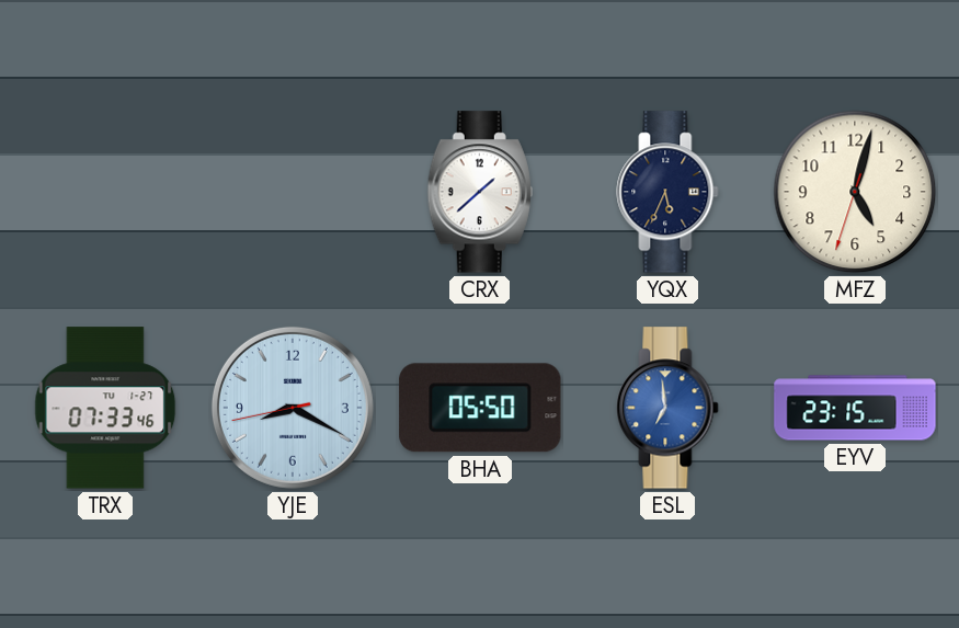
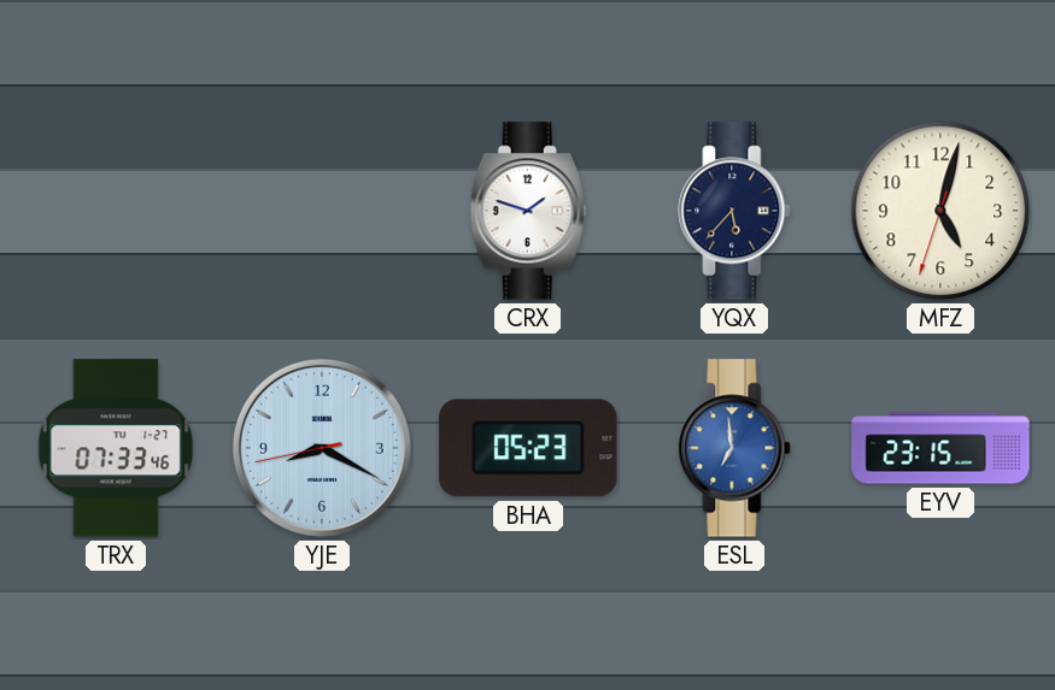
CRX: 1:38 -> 1:48 (528, 211)
YQX: 5:34 -> 5:37 (734, 211)
BHA: 05:50 -> 05:23 (528, 448)
